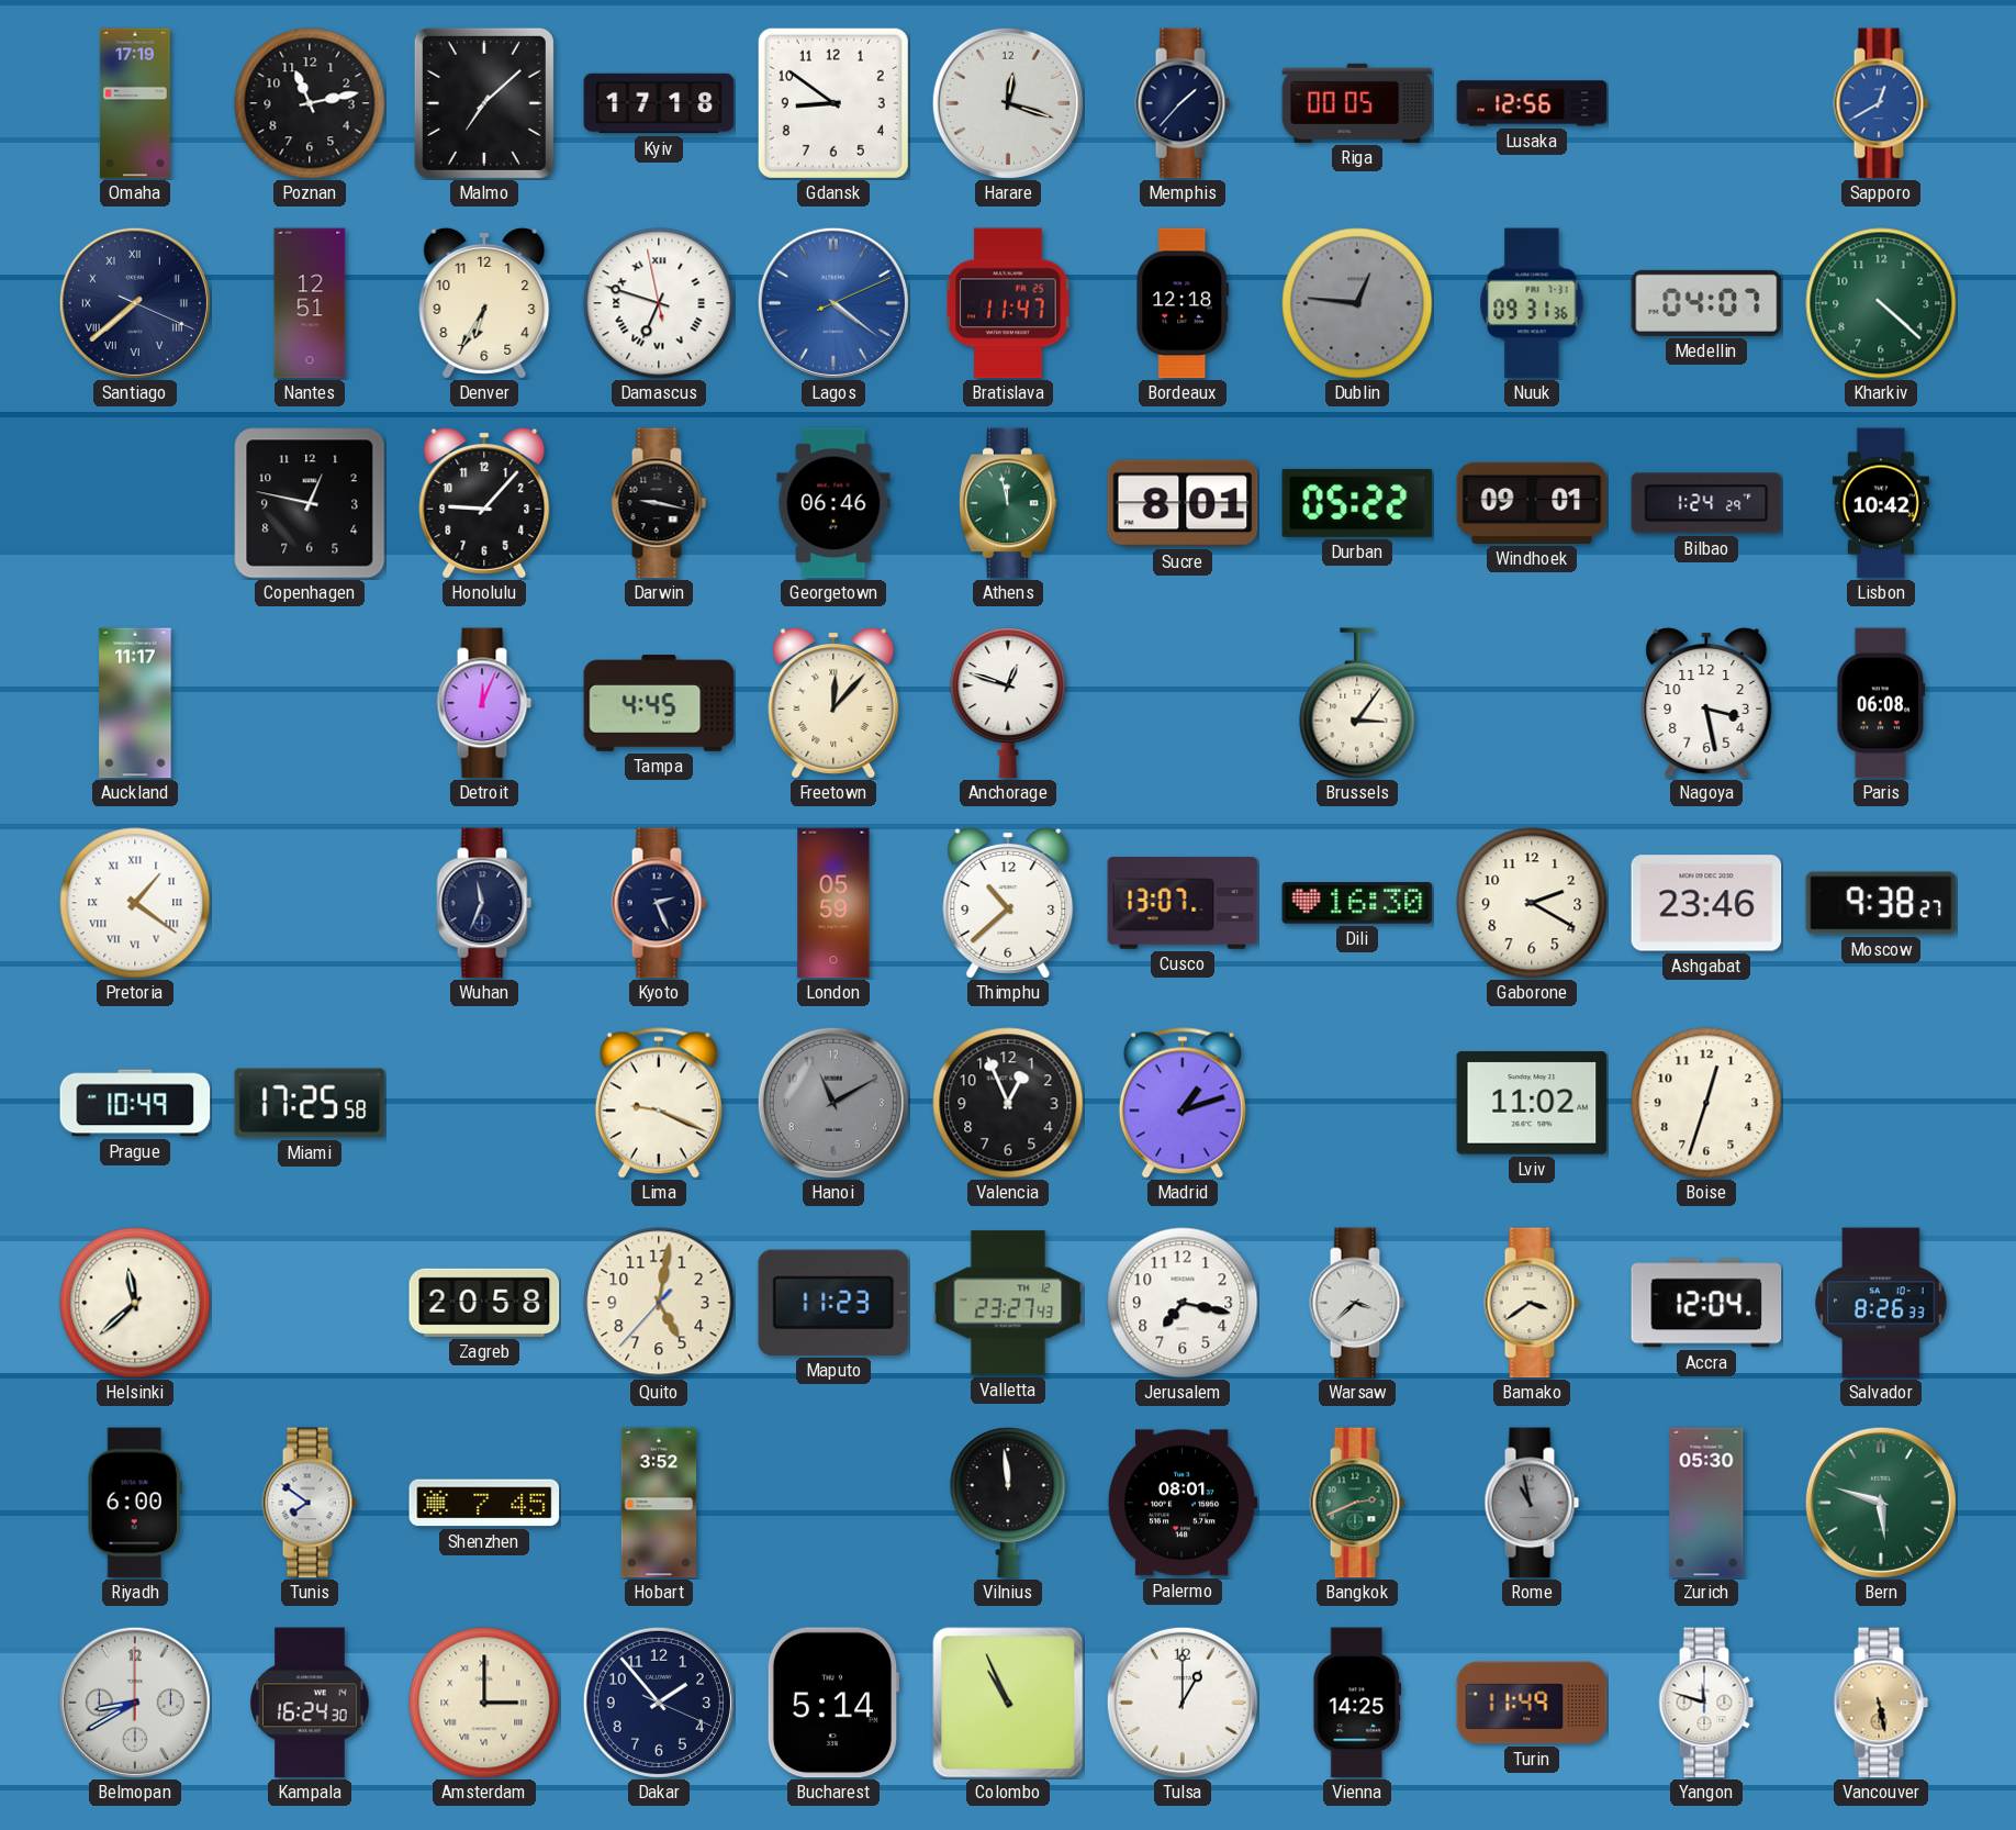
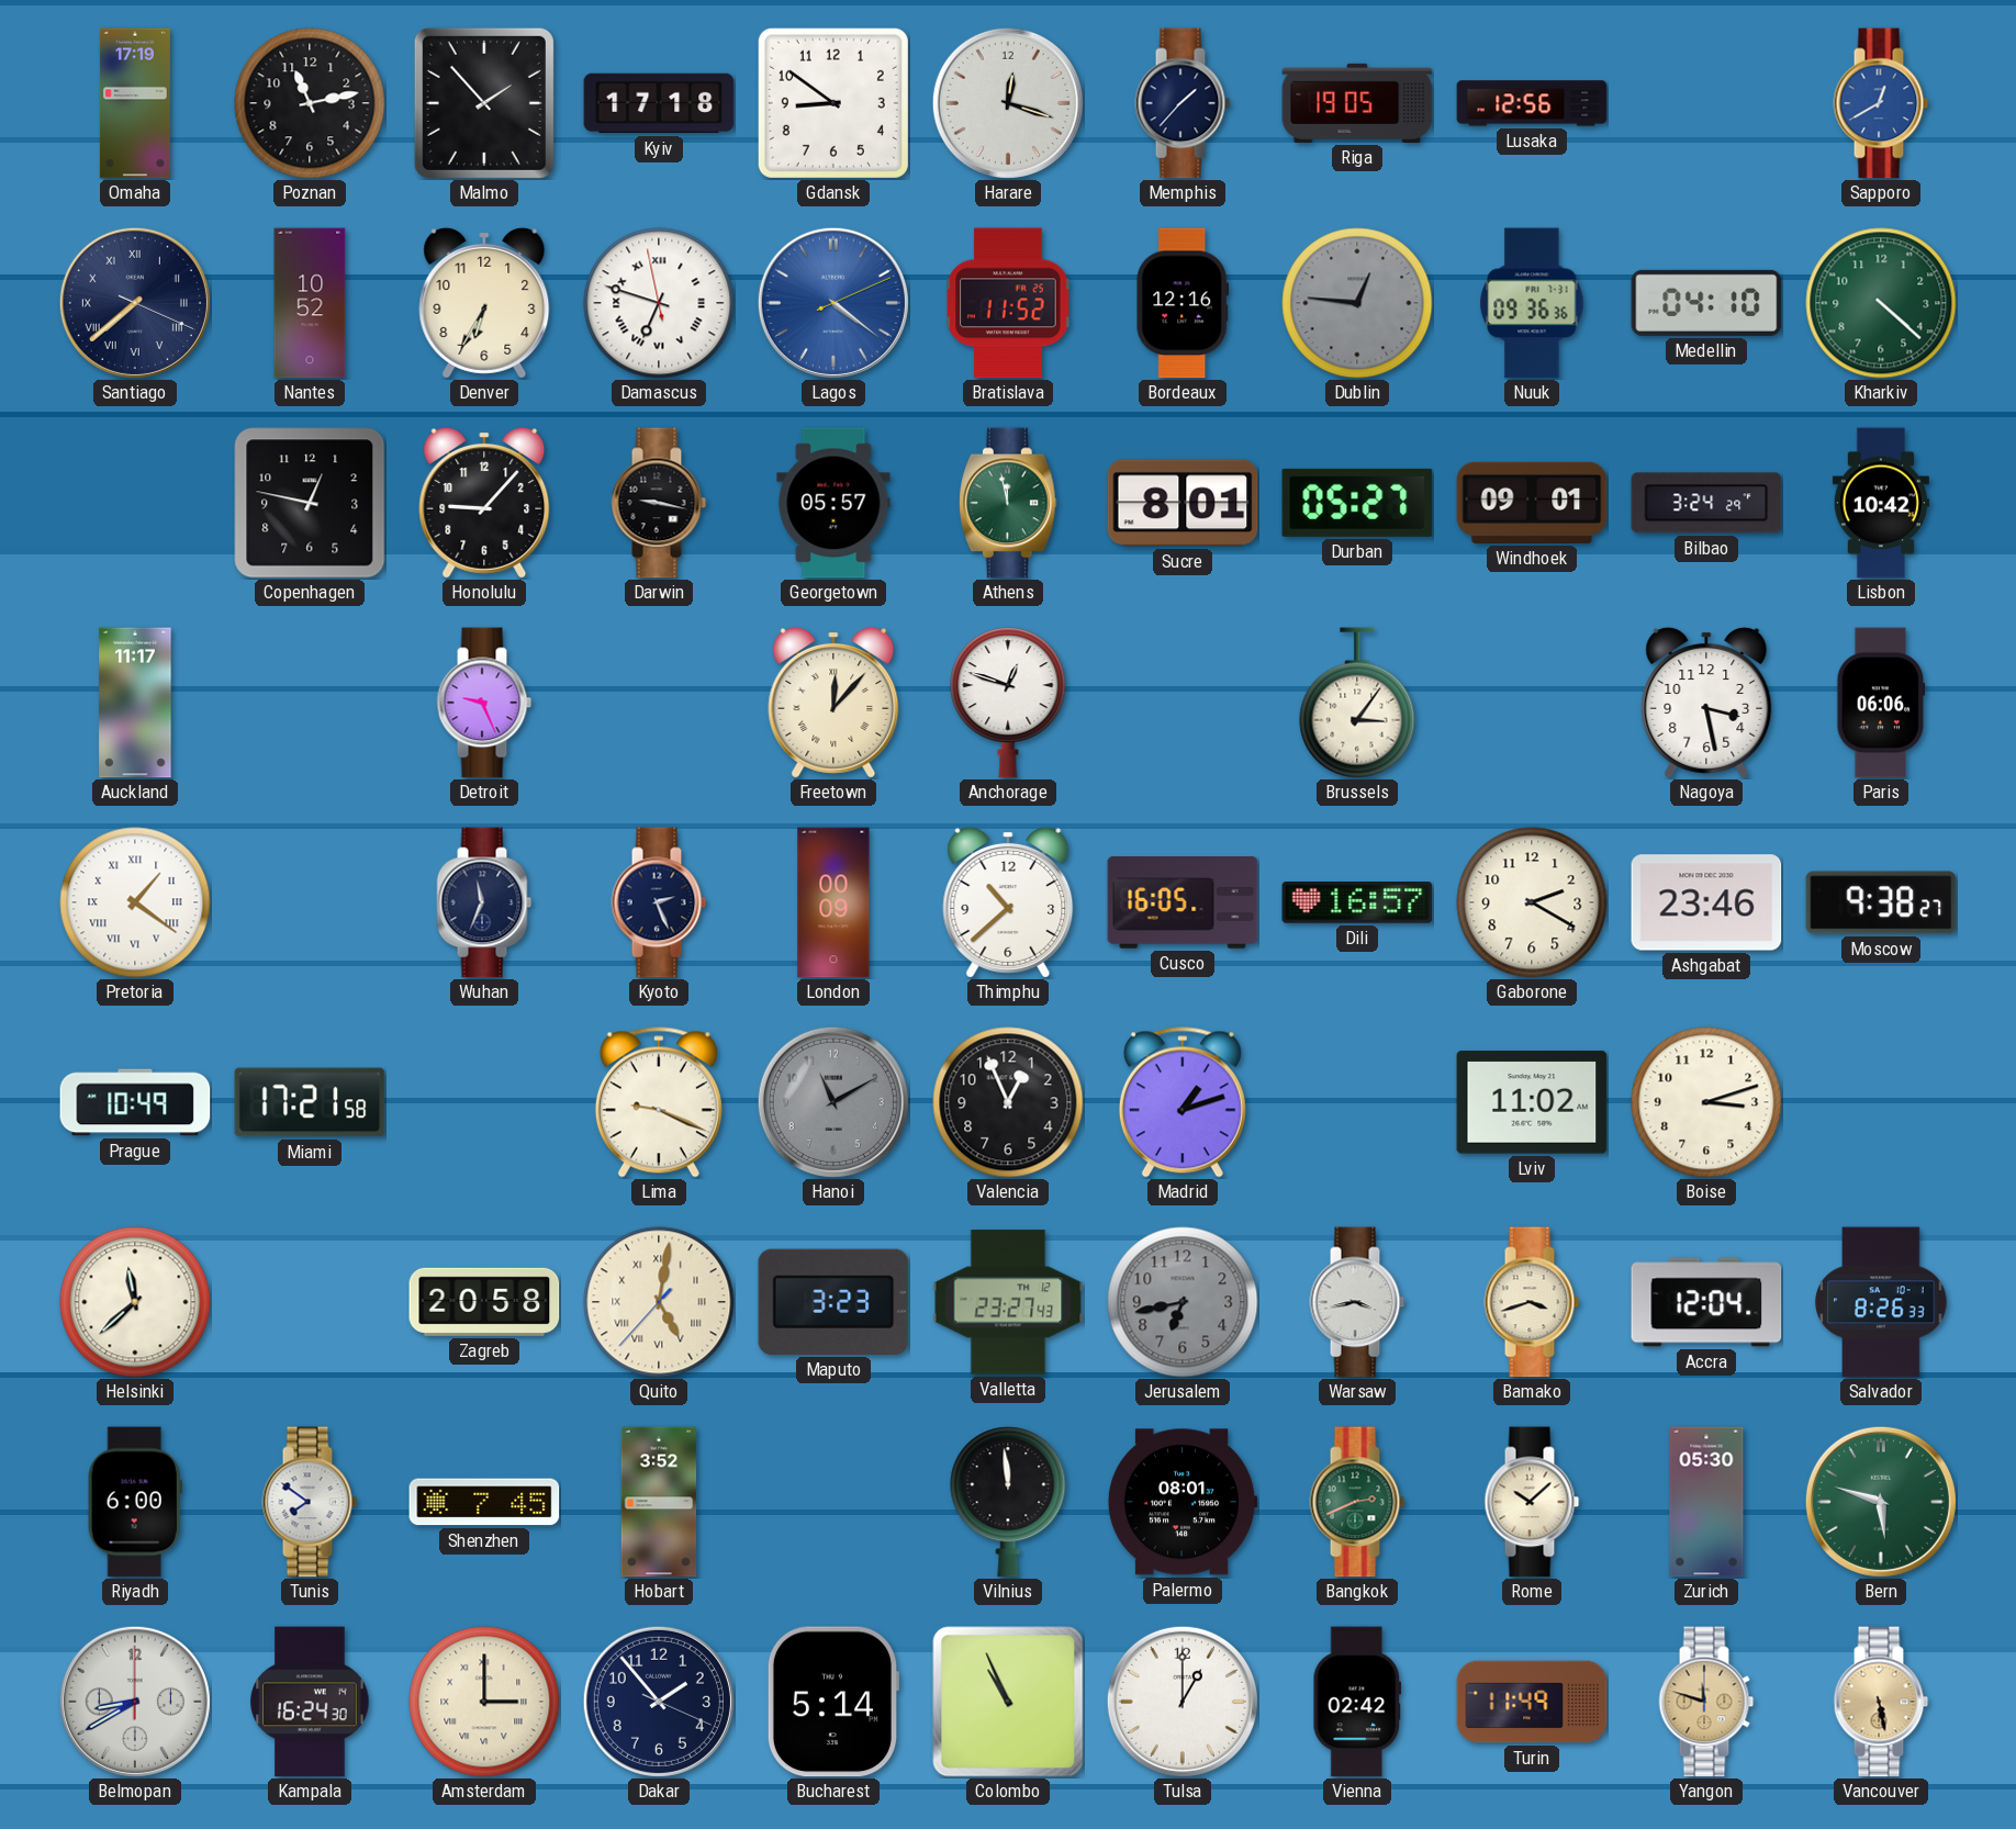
Malmo: 7:08 -> 1:53 (484, 103)
Riga: 00:05 -> 19:05 (1357, 103)
Nantes: 12:51 -> 10:52 (310, 303)
Bratislava: 11:47 -> 11:52 (1008, 303)
Bordeaux: 12:18 -> 12:16 (1183, 303)
Nuuk: 09:31 -> 09:36 (1532, 303)
Medellin: 04:07 -> 04:10 (1706, 303)
Georgetown: 06:46 -> 05:57 (833, 503)
Durban: 05:22 -> 05:27 (1357, 503)
Bilbao: 1:24 -> 3:24 (1706, 503)
Detroit: 12:04 -> 9:26 (484, 703)
Tampa: 4:45 -> none (659, 703)
Paris: 06:08 -> 06:06 (1881, 703)
London: 05:59 -> 00:09 (833, 902)
Cusco: 13:07 -> 16:05 (1183, 902)
Dili: 16:30 -> 16:57 (1357, 904)
Miami: 17:25 -> 17:21 (310, 1102)
Boise: 12:33 -> 3:12 (1706, 1102)
Quito numerals: Arabic -> Roman (659, 1302)
Maputo: 11:23 -> 3:23 (833, 1302)
Jerusalem: 7:17 -> 6:43 (1183, 1302)
Jerusalem dial: white -> grey (1183, 1302)
Warsaw: 3:38 -> 3:43 (1357, 1302)
Bamako: 3:39 -> 3:42 (1532, 1302)
Rome: 10:58 -> 10:08 (1532, 1502)
Rome dial: grey -> cream (1532, 1502)
Vienna: 14:25 -> 02:42 (1357, 1702)
Yangon dial: white -> champagne (1706, 1702)
